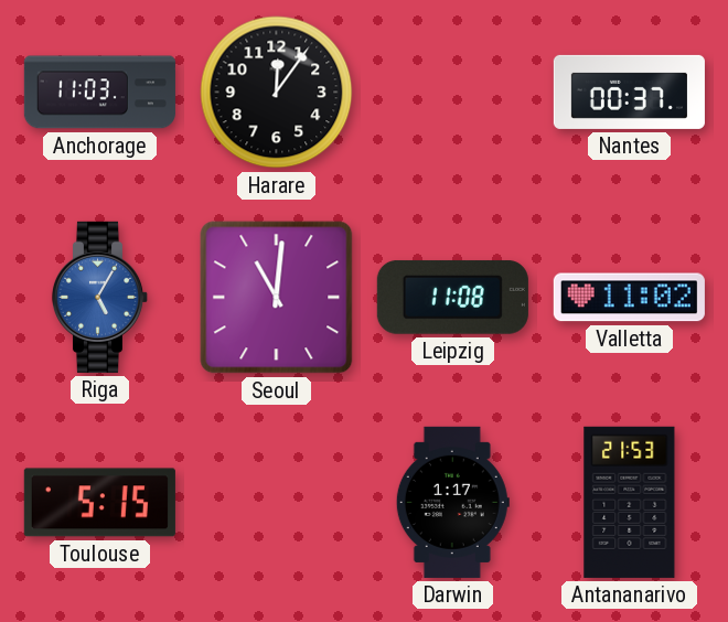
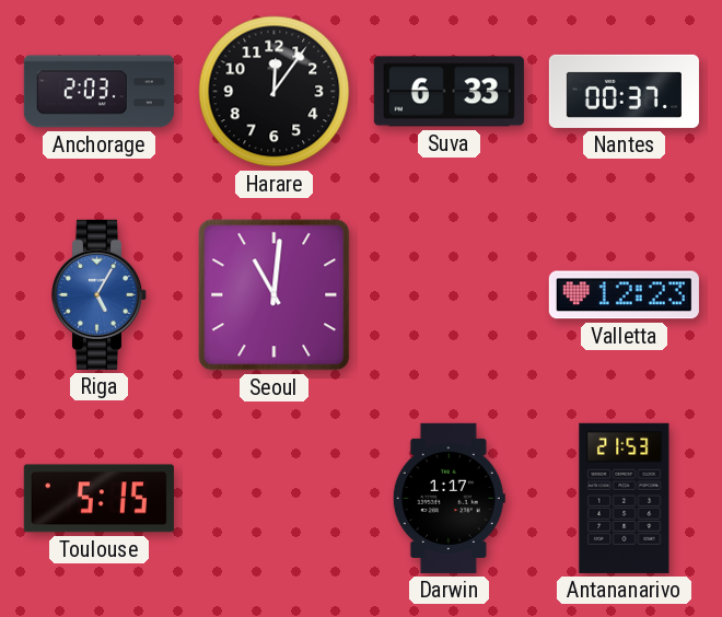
Anchorage: 11:03 -> 2:03 (98, 92)
Suva: none -> 6:33 (449, 92)
Leipzig: 11:08 -> none (452, 297)
Valletta: 11:02 -> 12:23 (624, 295)
